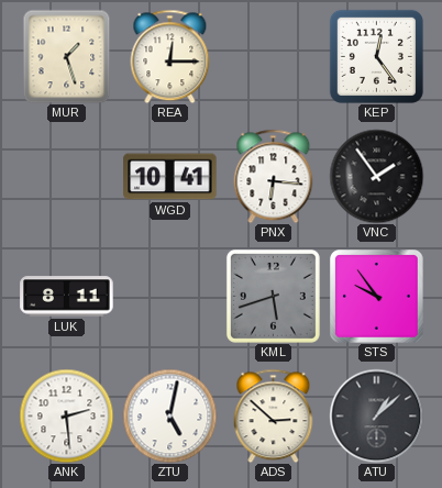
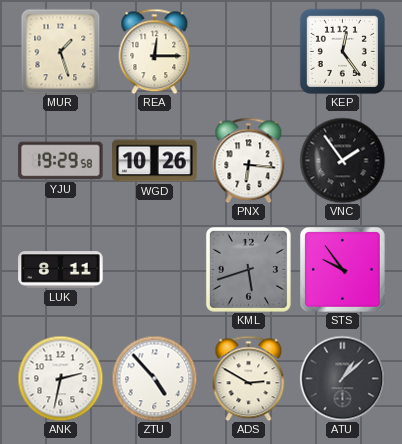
YJU: none -> 19:29 (61, 161)
WGD: 10:41 -> 10:26 (155, 161)
ANK: 2:29 -> 2:32 (60, 378)
ZTU: 5:02 -> 4:53 (154, 378)
ADS: 2:52 -> 2:50 (249, 378)
